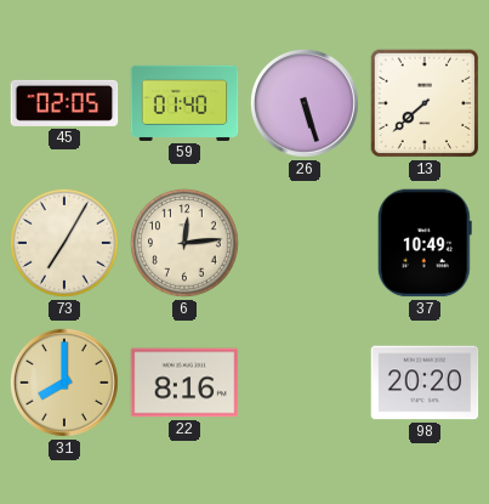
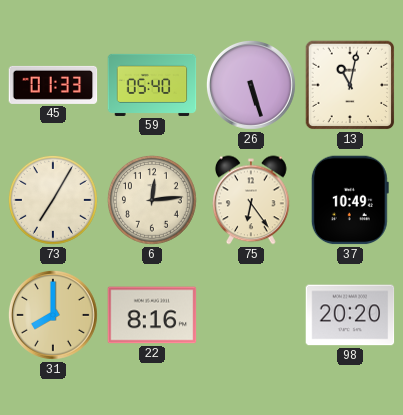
45: 02:05 -> 01:33 (53, 85)
59: 01:40 -> 05:40 (152, 85)
13: 7:38 -> 11:02 (350, 85)
75: none -> 6:24 (252, 200)
